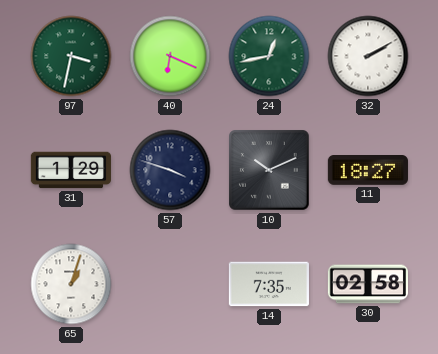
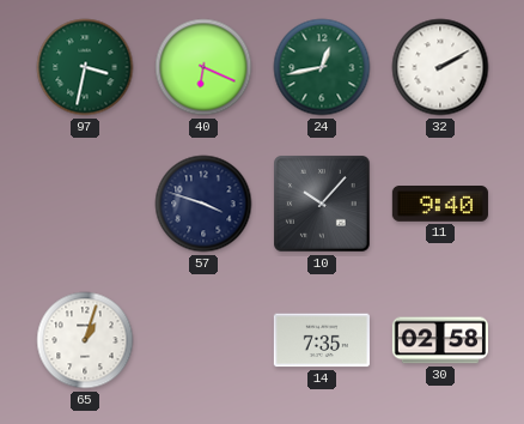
31: 1:29 -> none (71, 170)
10: 10:11 -> 10:07 (323, 205)
11: 18:27 -> 9:40 (440, 205)
